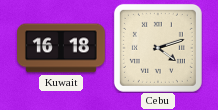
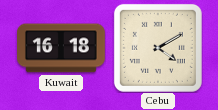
Cebu: 4:12 -> 4:10 (158, 48)
